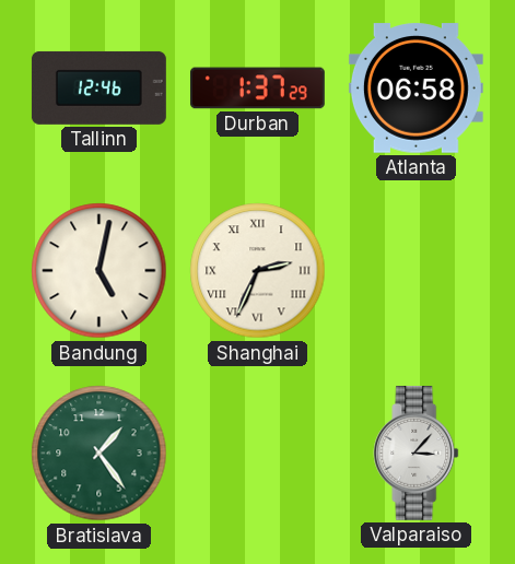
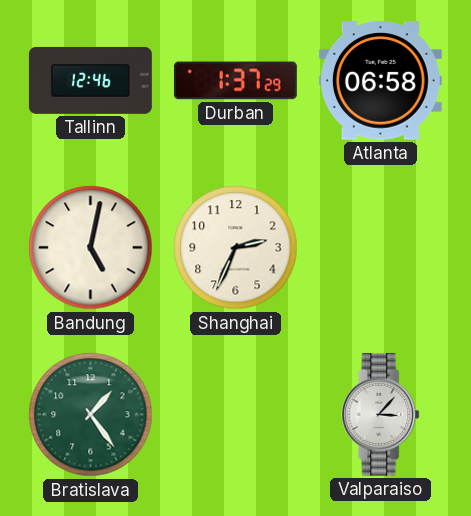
Shanghai numerals: Roman -> Arabic (236, 248)
